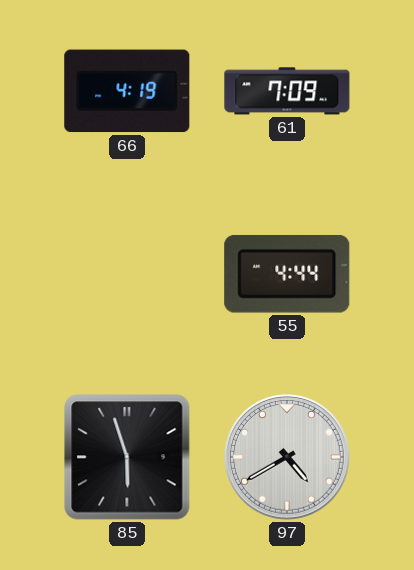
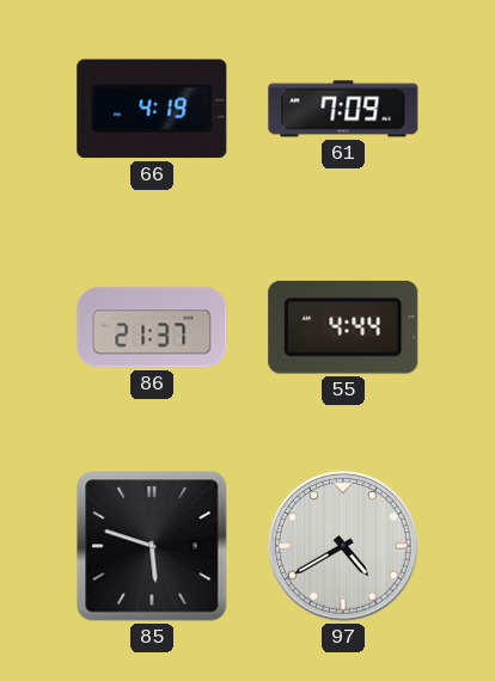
86: none -> 21:37 (152, 327)
85: 5:57 -> 5:48 (152, 546)
